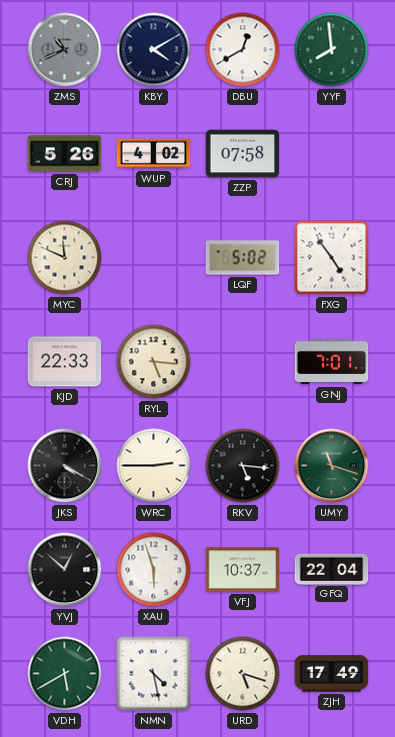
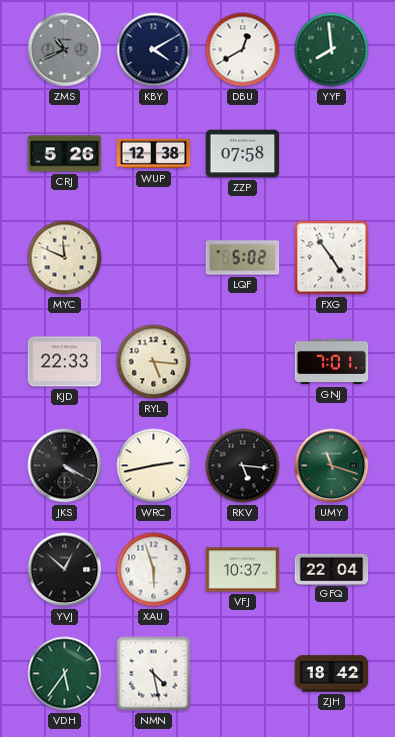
WUP: 4:02 -> 12:38 (154, 154)
WRC: 2:45 -> 2:43 (154, 466)
VDH: 5:40 -> 5:36 (65, 674)
URD: 5:18 -> none (243, 674)
ZJH: 17:49 -> 18:42 (332, 674)
